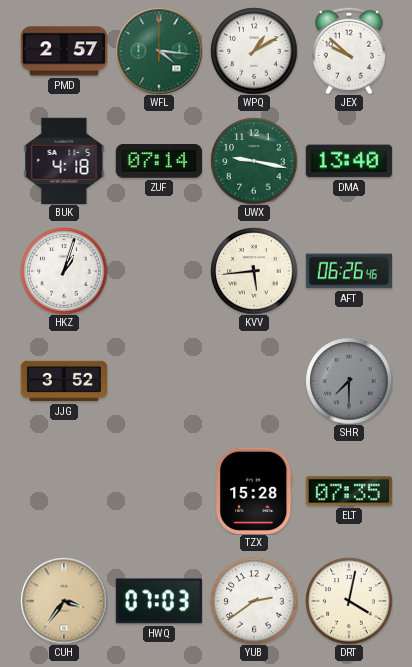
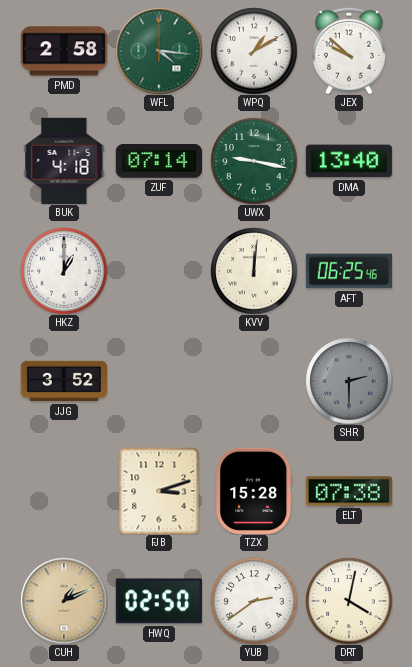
PMD: 2:57 -> 2:58 (63, 51)
HKZ: 1:03 -> 1:00 (64, 271)
KVV: 5:44 -> 12:01 (254, 271)
AFT: 06:26 -> 06:25 (349, 271)
SHR: 7:30 -> 2:30 (349, 381)
FJB: none -> 3:12 (159, 491)
ELT: 07:35 -> 07:38 (348, 491)
CUH: 3:36 -> 1:11 (64, 601)
HWQ: 07:03 -> 02:50 (159, 601)
